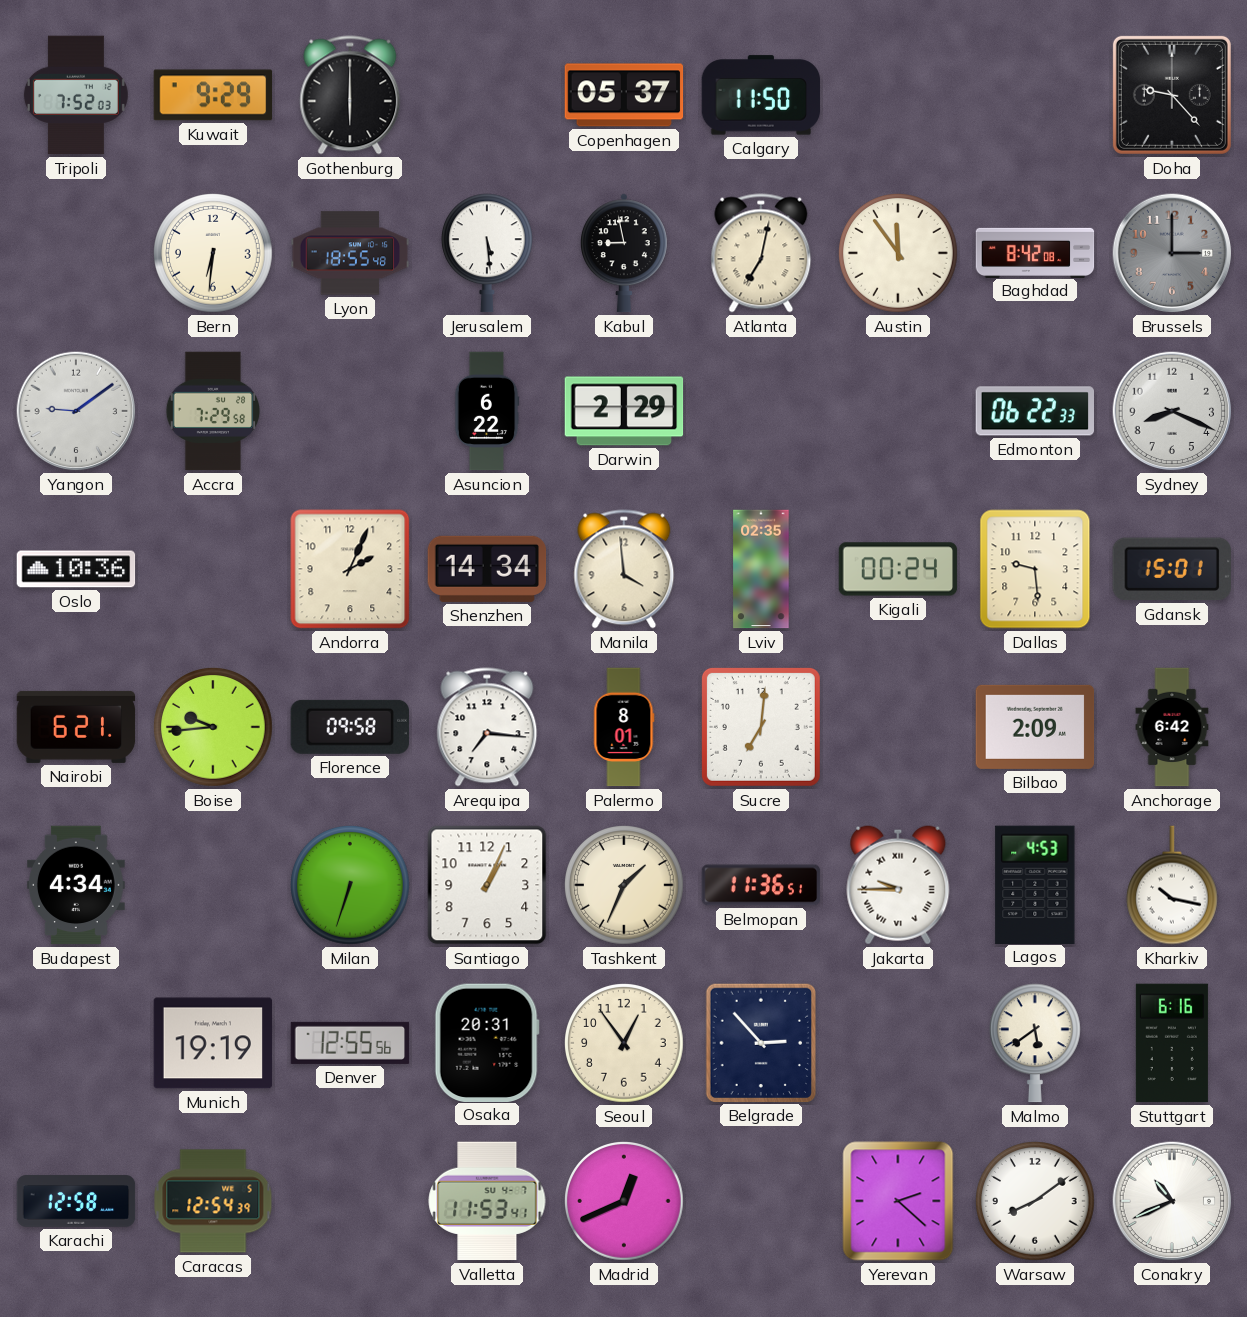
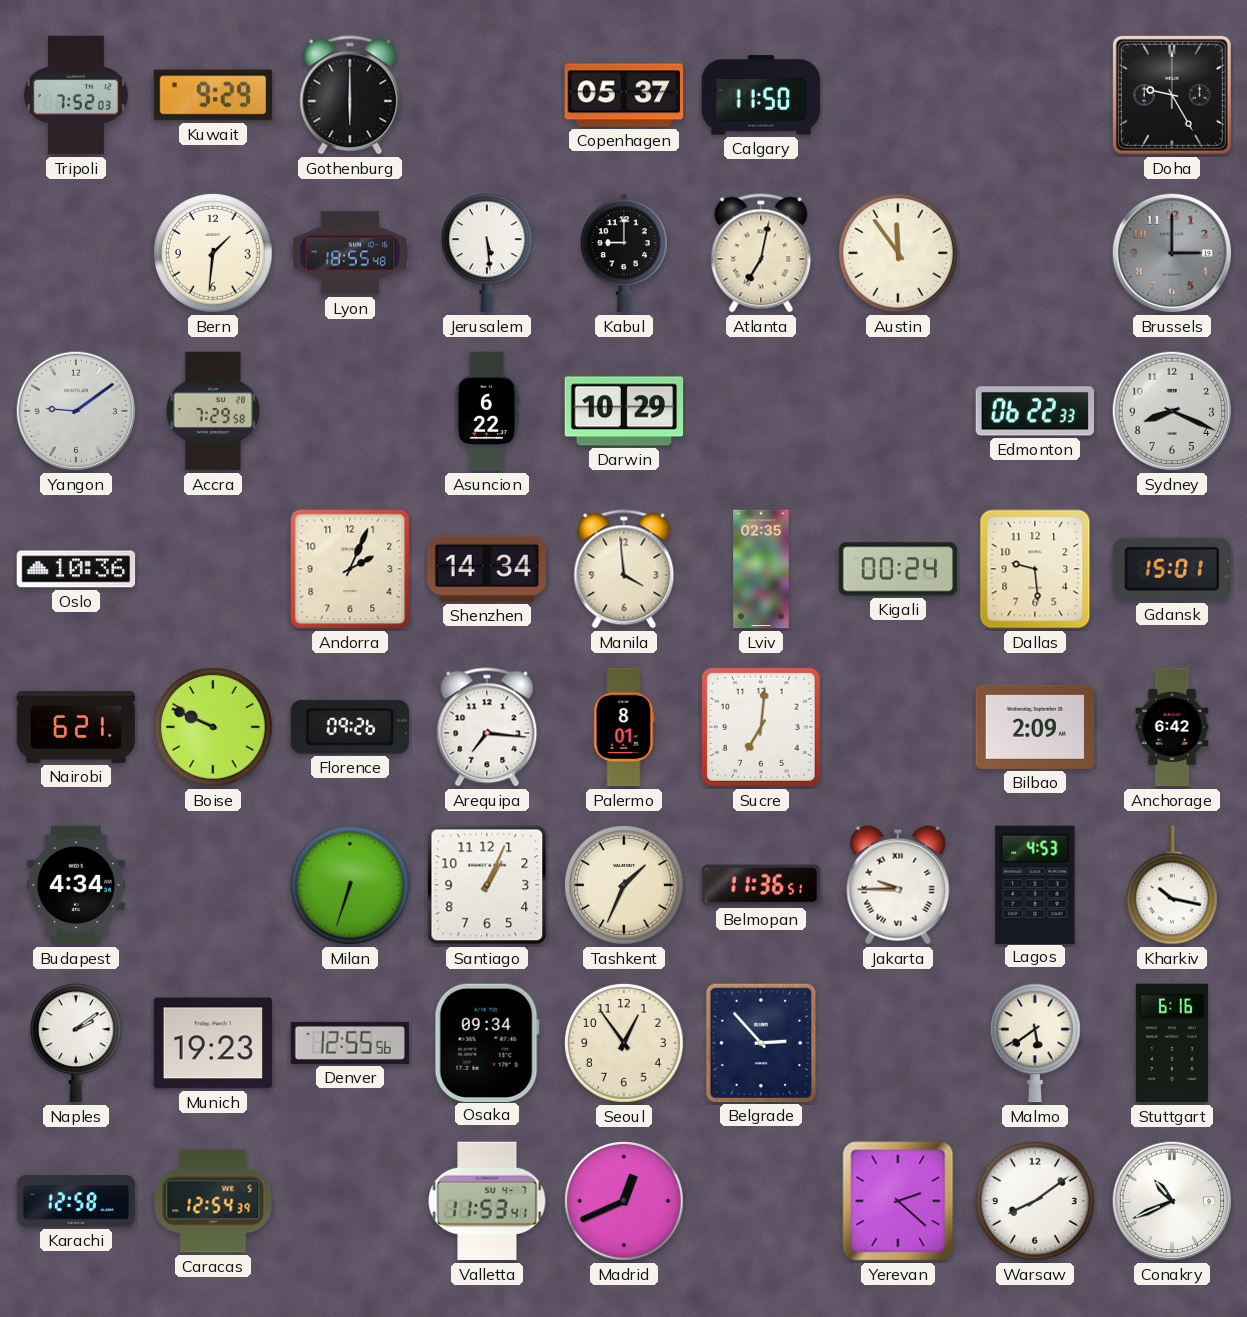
Doha: 9:23 -> 9:25 (1172, 95)
Bern: 6:31 -> 1:31 (213, 253)
Kabul: 8:58 -> 9:00 (624, 253)
Baghdad: 8:42 -> none (1035, 252)
Darwin: 2:29 -> 10:29 (624, 411)
Boise: 9:44 -> 9:49 (213, 727)
Florence: 09:58 -> 09:26 (350, 727)
Naples: none -> 2:09 (76, 1043)
Munich: 19:19 -> 19:23 (213, 1043)
Osaka: 20:31 -> 09:34 (487, 1042)
